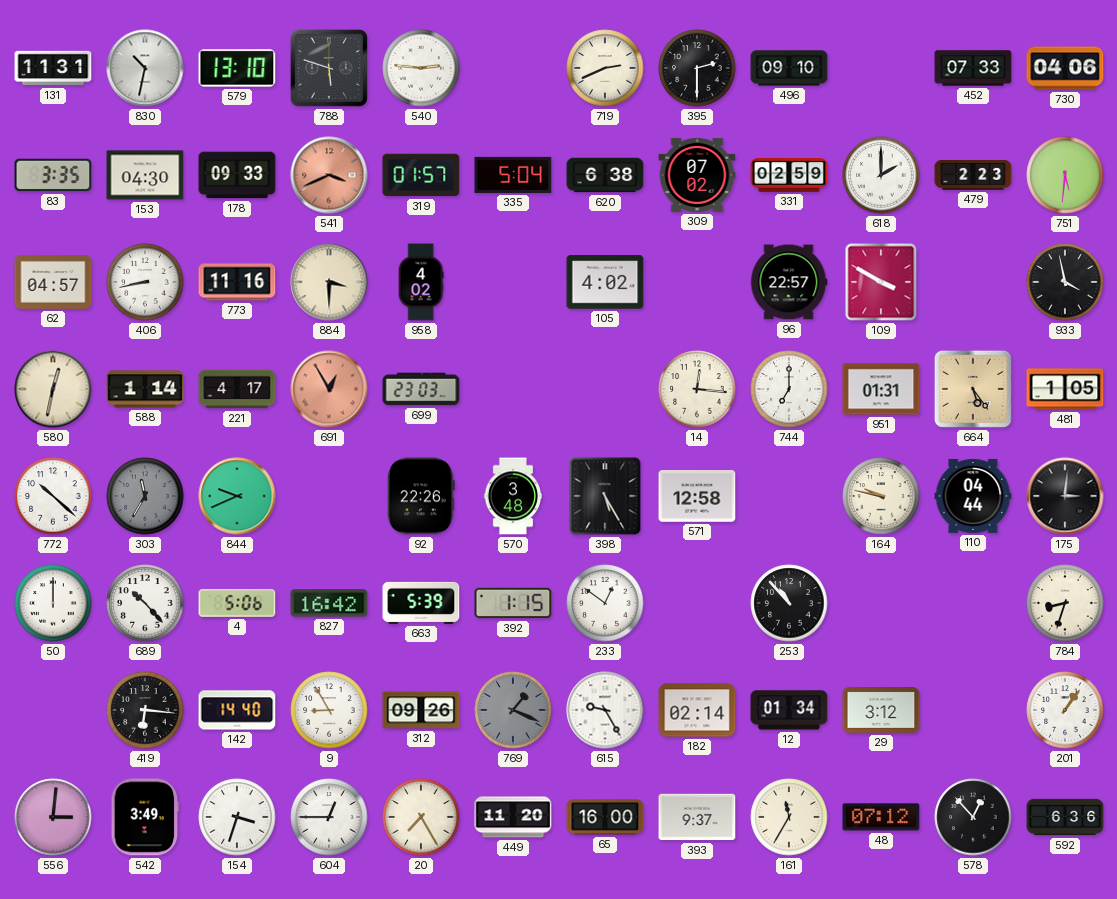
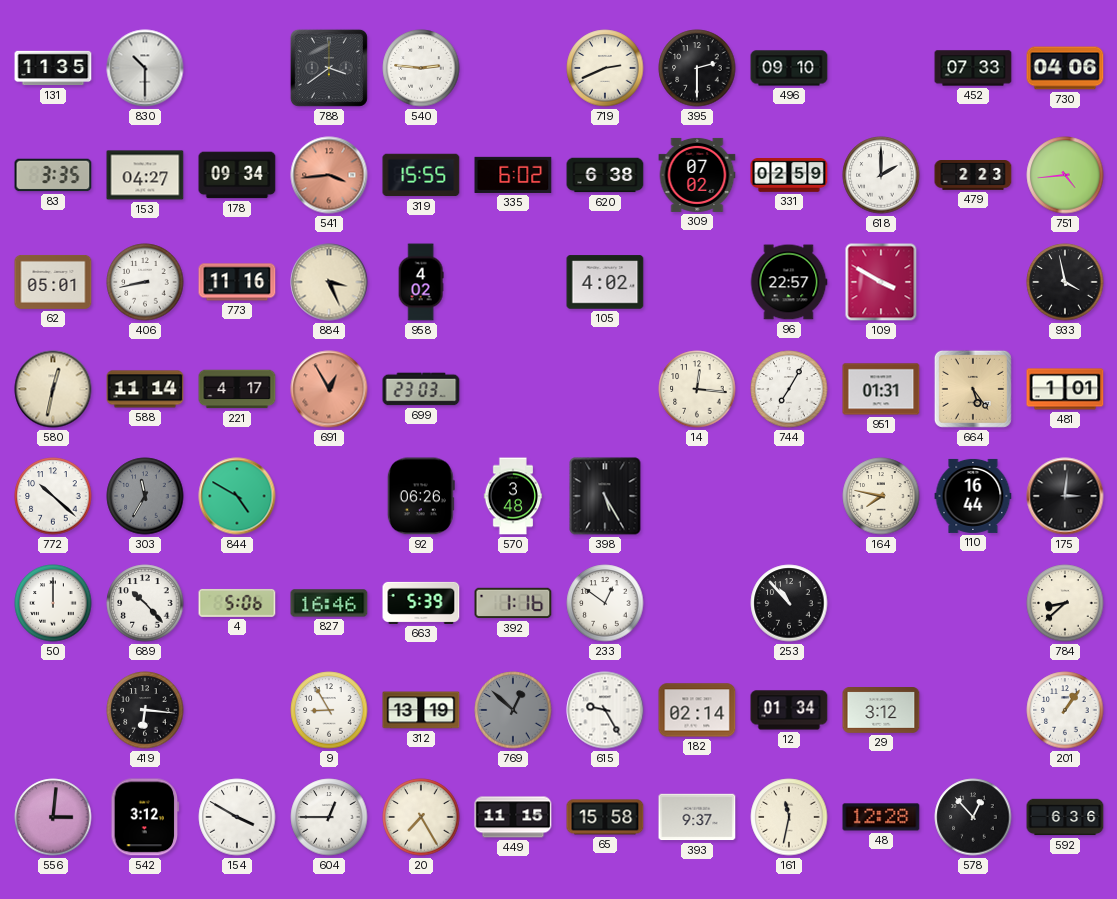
131: 11:31 -> 11:35 (53, 68)
830: 10:32 -> 10:30 (145, 68)
579: 13:10 -> none (237, 68)
788: 5:48 -> 3:39 (329, 68)
153: 04:30 -> 04:27 (145, 175)
178: 09:33 -> 09:34 (237, 175)
541: 3:41 -> 3:44 (329, 175)
319: 01:57 -> 15:55 (421, 175)
335: 5:04 -> 6:02 (513, 175)
751: 5:31 -> 4:44 (1065, 175)
62: 04:57 -> 05:01 (53, 282)
884: 3:30 -> 3:26 (329, 282)
588: 1:14 -> 11:14 (145, 389)
744: 7:00 -> 7:05 (789, 389)
481: 1:05 -> 1:01 (1065, 389)
844: 9:41 -> 4:50 (237, 496)
92: 22:26 -> 06:26 (421, 496)
571: 12:58 -> none (697, 496)
164: 9:47 -> 7:47 (881, 496)
110: 04:44 -> 16:44 (973, 496)
827: 16:42 -> 16:46 (329, 603)
392: 1:15 -> 1:16 (513, 603)
784: 8:33 -> 8:38 (1065, 603)
142: 14:40 -> none (237, 710)
312: 09:26 -> 13:19 (421, 710)
769: 1:19 -> 12:52 (513, 710)
542: 3:49 -> 3:12 (145, 817)
154: 3:33 -> 3:50 (237, 817)
449: 11:20 -> 11:15 (513, 817)
65: 16:00 -> 15:58 (605, 817)
161: 11:35 -> 11:32 (789, 817)
48: 07:12 -> 12:28 (881, 817)
